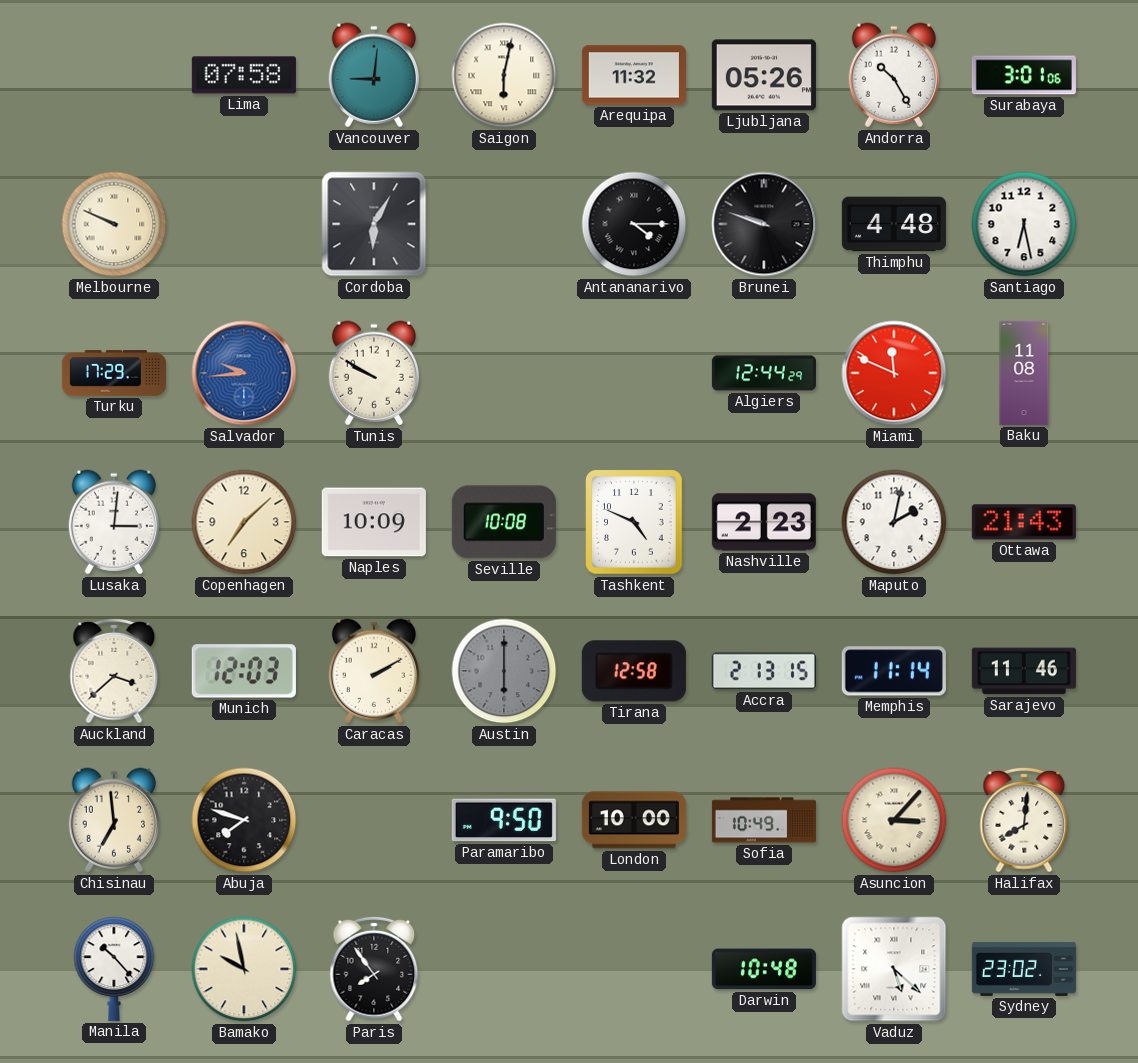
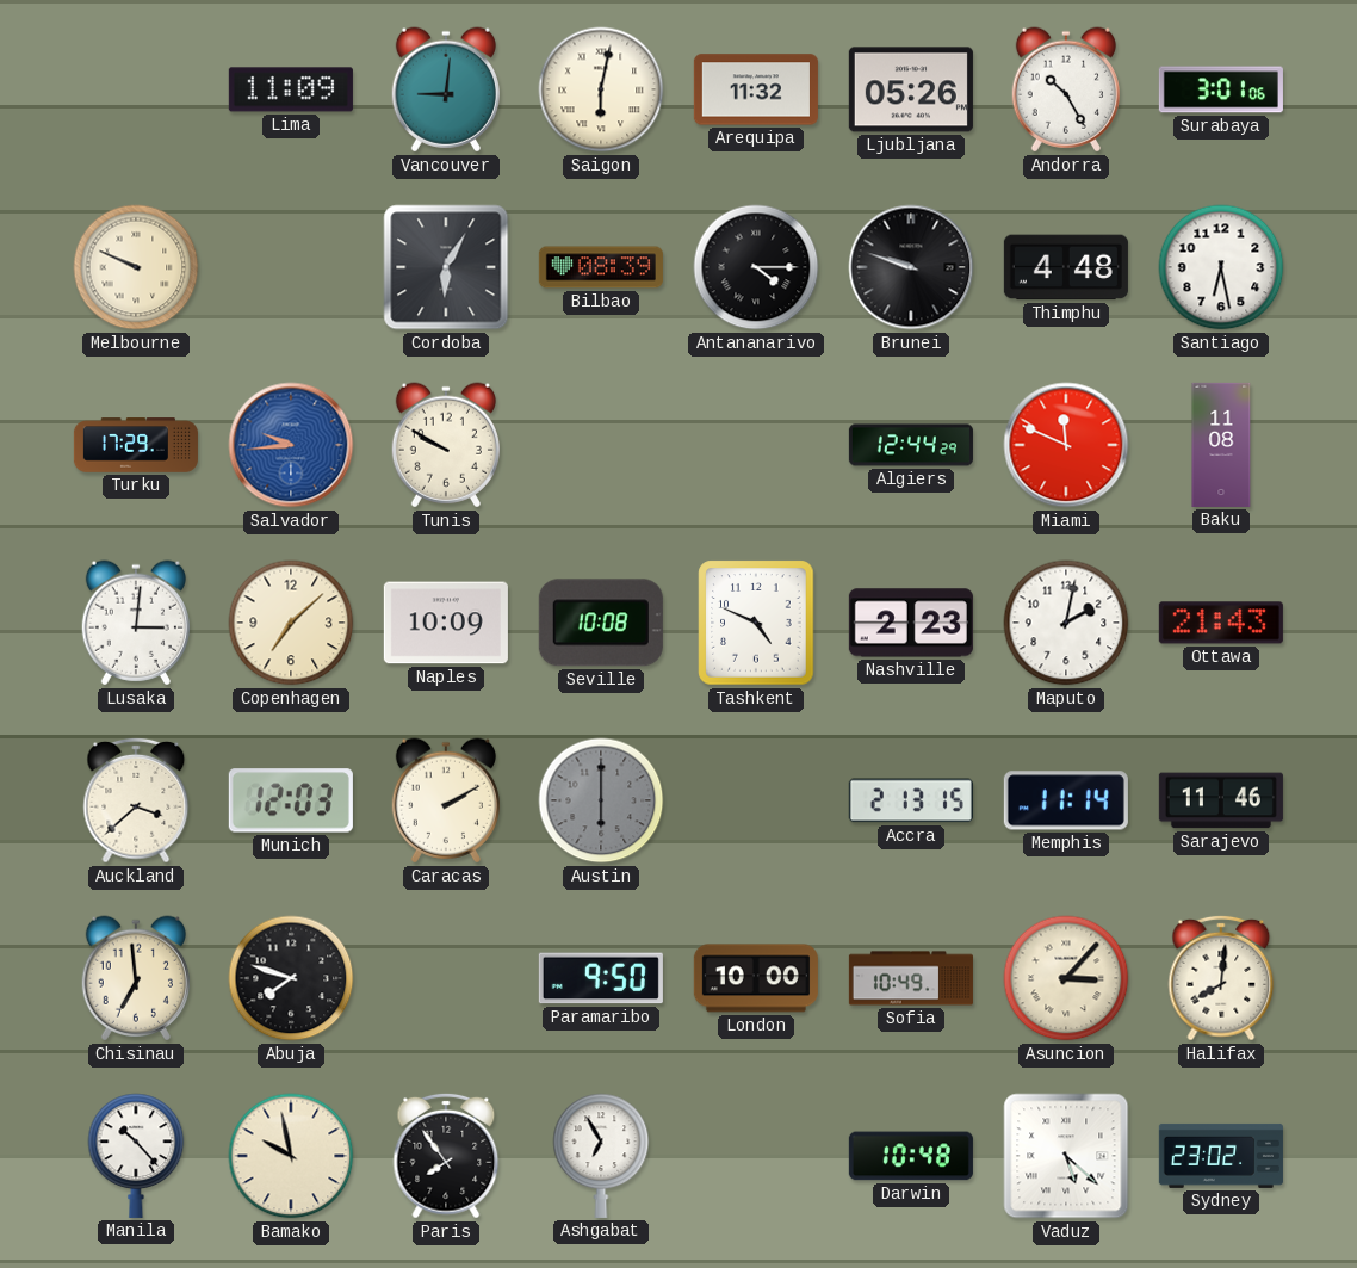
Lima: 07:58 -> 11:09 (291, 89)
Bilbao: none -> 08:39 (601, 267)
Tirana: 12:58 -> none (634, 671)
Ashgabat: none -> 6:55 (601, 1156)
